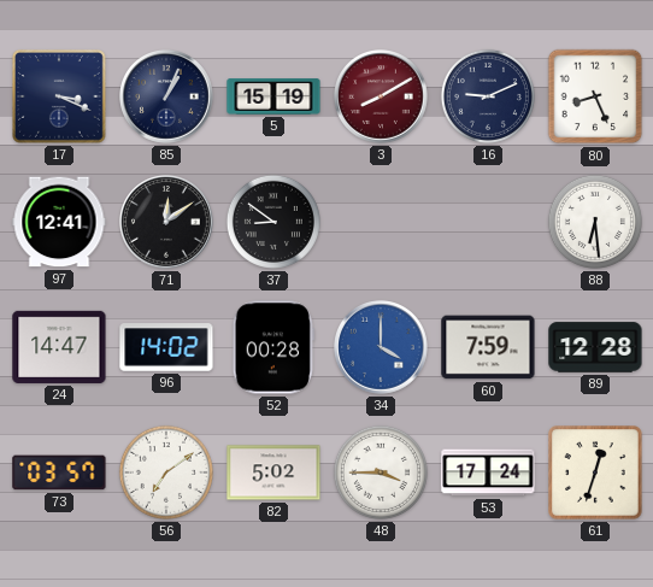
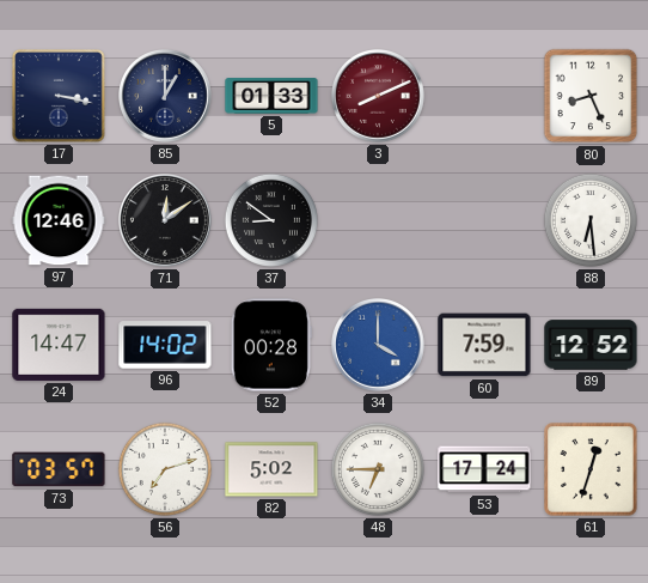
17: 3:19 -> 3:17 (59, 96)
85: 1:04 -> 1:00 (166, 97)
5: 15:19 -> 01:33 (271, 96)
3: 8:10 -> 8:11 (379, 97)
16: 9:11 -> none (488, 96)
97: 12:41 -> 12:46 (59, 220)
89: 12:28 -> 12:52 (591, 345)
56: 7:09 -> 7:12 (165, 469)
48: 3:45 -> 6:45 (378, 469)
